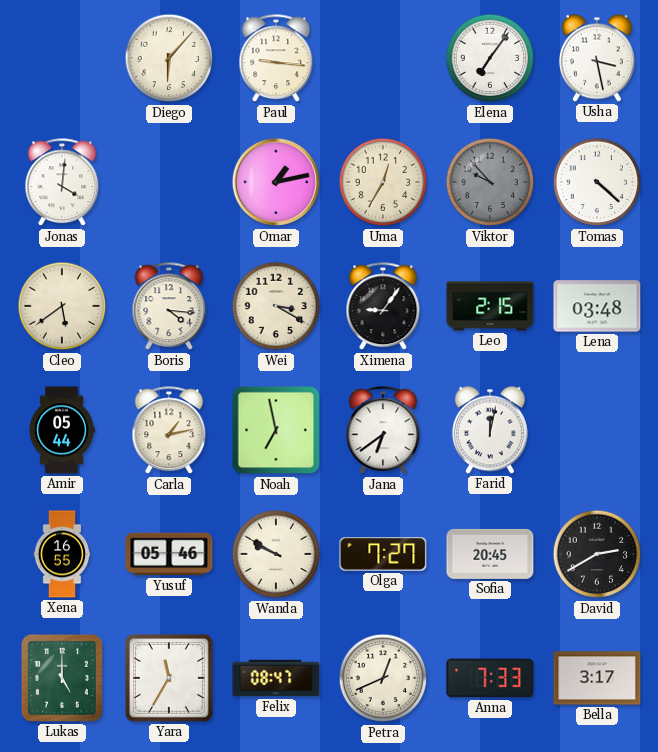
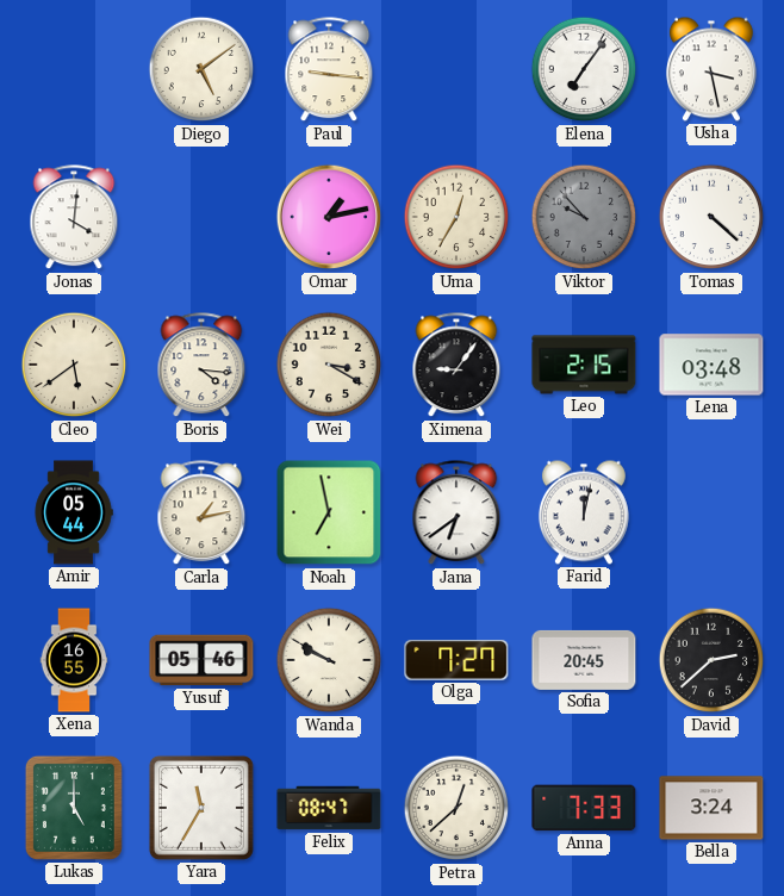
Diego: 6:07 -> 5:09 (201, 69)
David: 2:40 -> 2:38 (711, 660)
Petra: 12:41 -> 12:38 (456, 808)
Bella: 3:17 -> 3:24 (711, 808)
